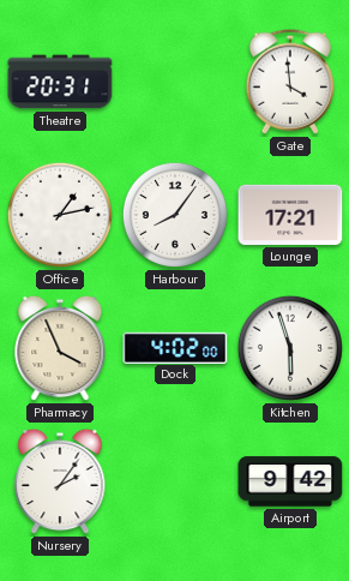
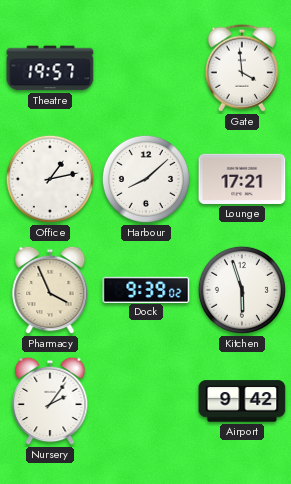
Theatre: 20:31 -> 19:57 (50, 68)
Harbour: 8:06 -> 8:08 (146, 179)
Dock: 4:02 -> 9:39 (146, 289)
